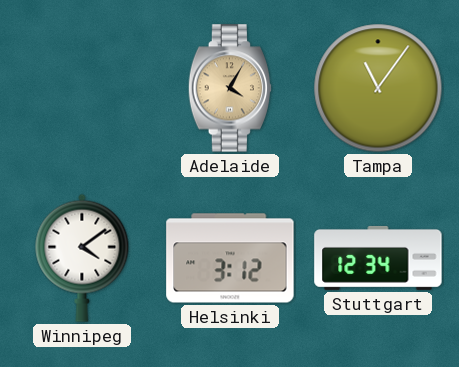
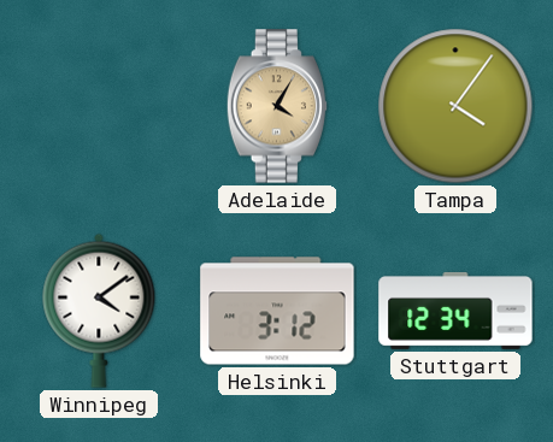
Tampa: 11:06 -> 4:06 (455, 106)
